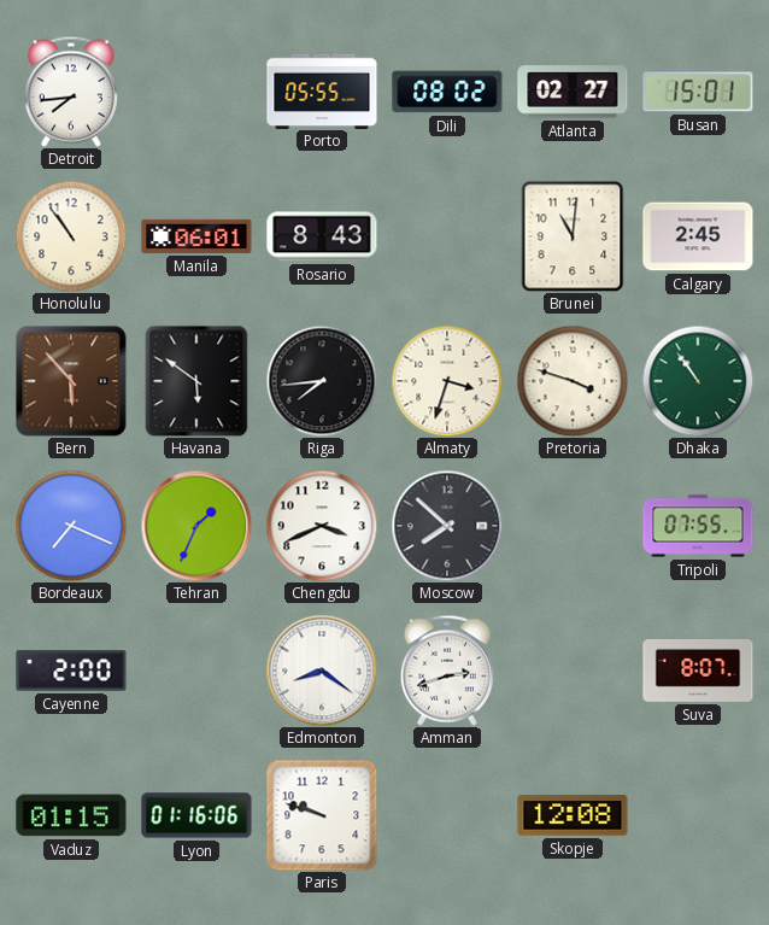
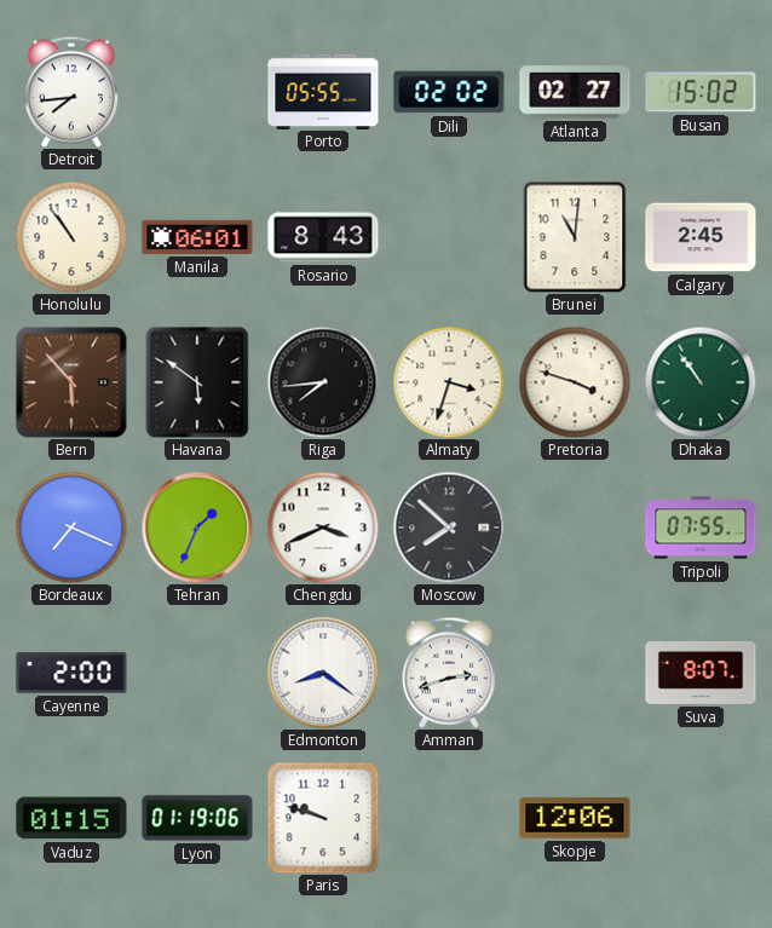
Dili: 08:02 -> 02:02 (449, 92)
Busan: 15:01 -> 15:02 (701, 92)
Lyon: 01:16 -> 01:19 (197, 818)
Skopje: 12:08 -> 12:06 (575, 818)
